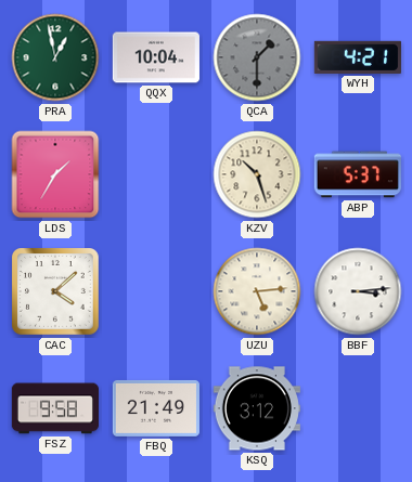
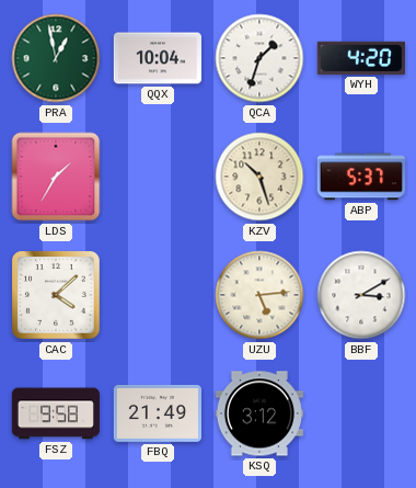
QCA: 1:30 -> 1:33 (259, 58)
QCA dial: grey -> white (259, 58)
WYH: 4:21 -> 4:20 (361, 58)
BBF: 3:14 -> 3:10 (361, 295)
